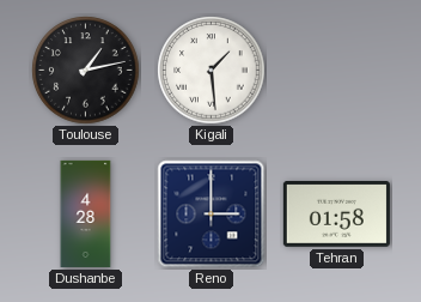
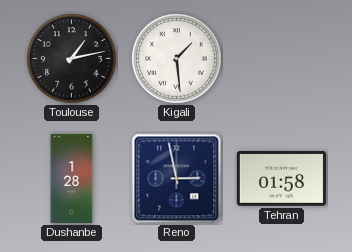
Dushanbe: 4:28 -> 1:28 (72, 178)
Reno: 3:00 -> 2:58 (177, 179)
